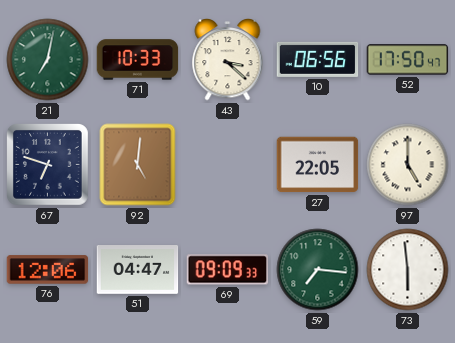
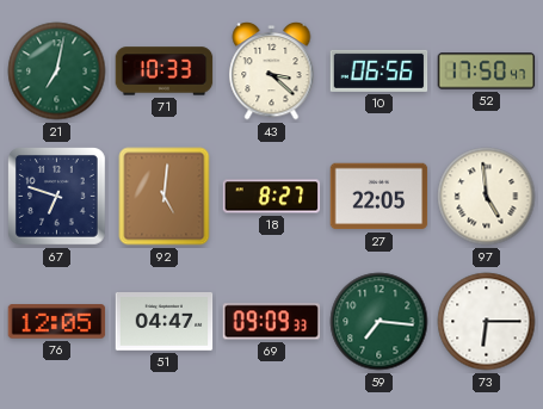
18: none -> 8:27 (272, 197)
97: 5:00 -> 4:59 (487, 197)
76: 12:06 -> 12:05 (57, 322)
73: 5:59 -> 6:15 (487, 322)
